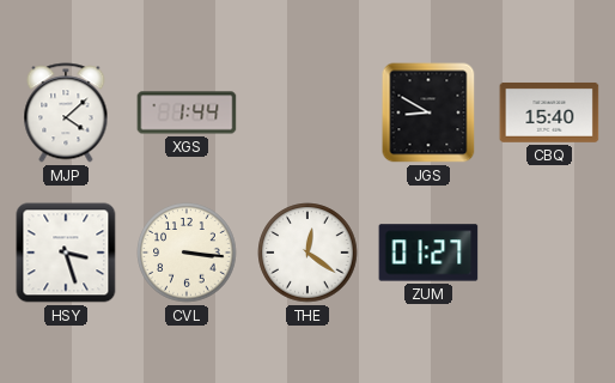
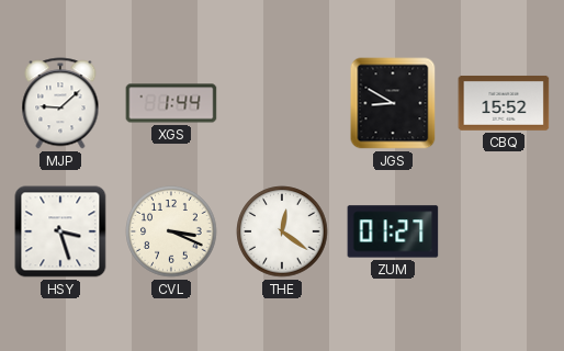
MJP: 4:08 -> 9:08 (60, 103)
CBQ: 15:40 -> 15:52 (504, 103)
CVL: 3:16 -> 3:19 (171, 231)
